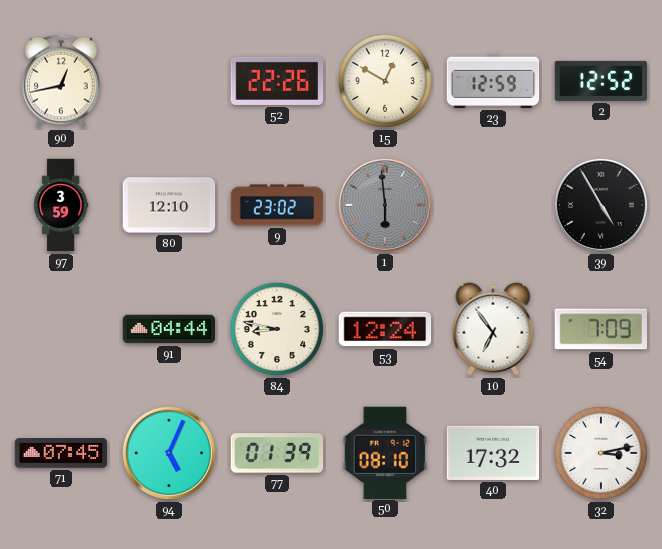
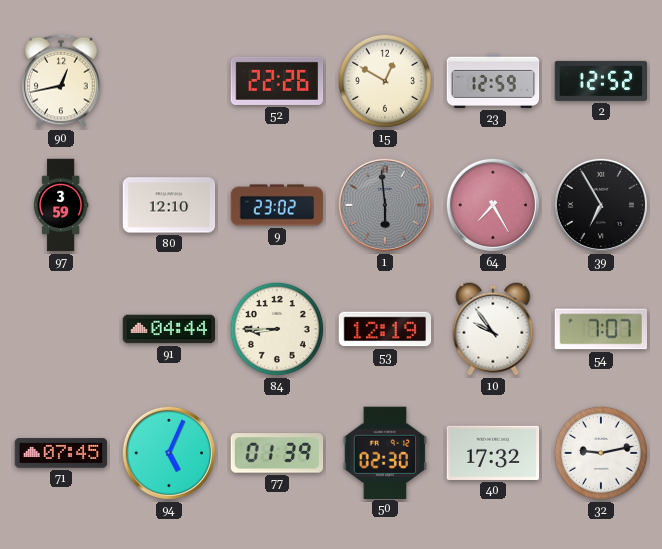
64: none -> 7:25 (493, 205)
39: 4:55 -> 6:55 (601, 205)
84: 8:47 -> 8:45 (277, 329)
53: 12:24 -> 12:19 (385, 329)
10: 6:54 -> 9:54 (493, 329)
54: 7:09 -> 7:07 (600, 329)
50: 08:10 -> 02:30 (385, 452)
32: 3:13 -> 9:13 (601, 453)
